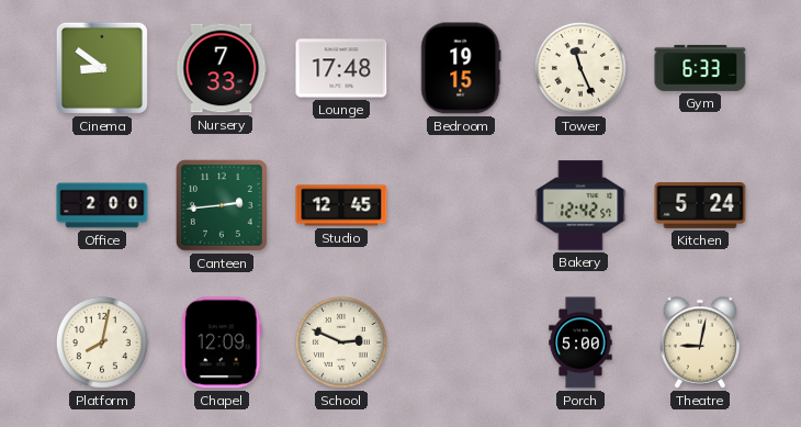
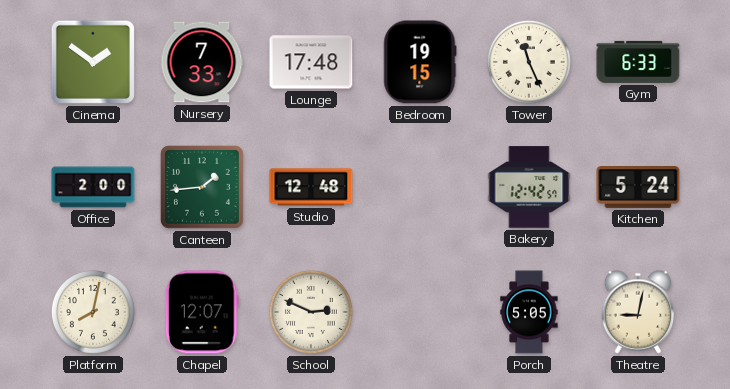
Cinema: 8:51 -> 1:51 (93, 62)
Canteen: 2:44 -> 1:44 (202, 187)
Studio: 12:45 -> 12:48 (311, 187)
Chapel: 12:09 -> 12:07 (202, 312)
Porch: 5:00 -> 5:05 (529, 312)
